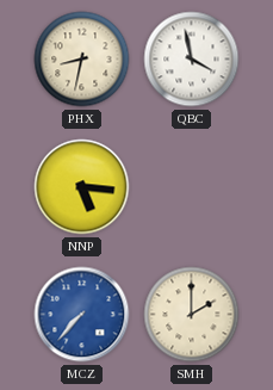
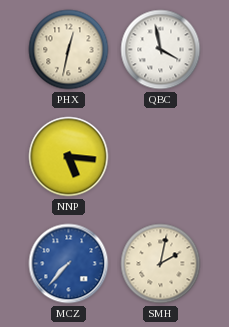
PHX: 8:32 -> 12:32 (69, 50)
SMH: 2:00 -> 2:02 (161, 264)
